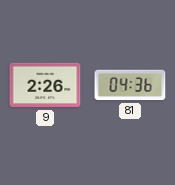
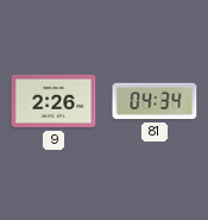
81: 04:36 -> 04:34 (155, 101)
